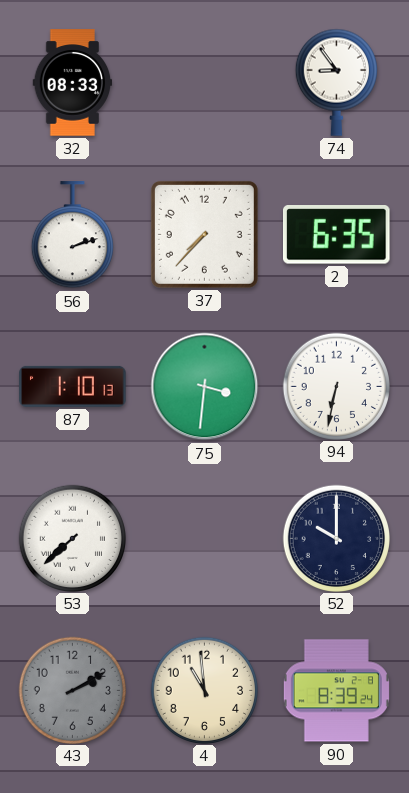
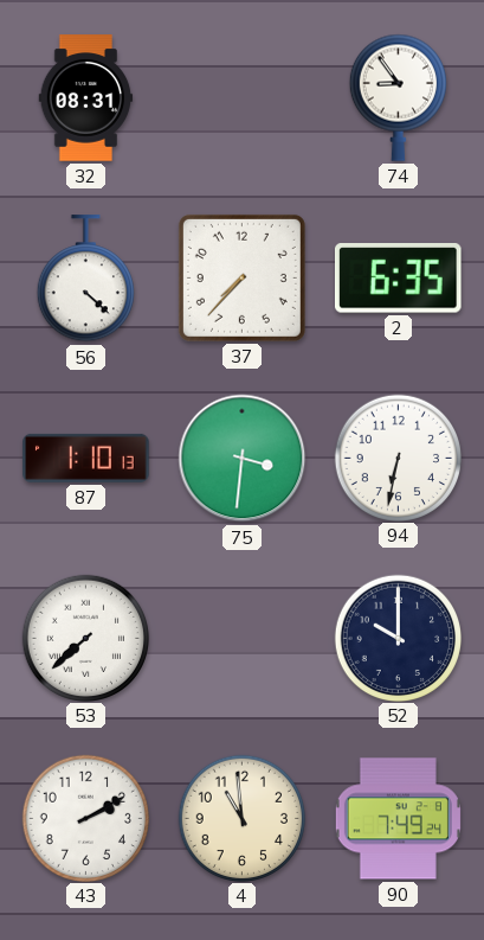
32: 08:33 -> 08:31 (86, 98)
56: 2:12 -> 4:22 (85, 279)
43 dial: grey -> white (85, 818)
90: 8:39 -> 7:49 (398, 819)
